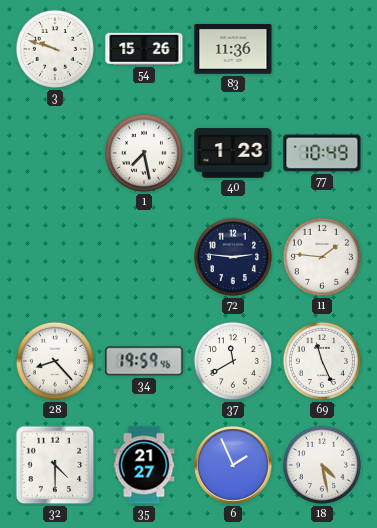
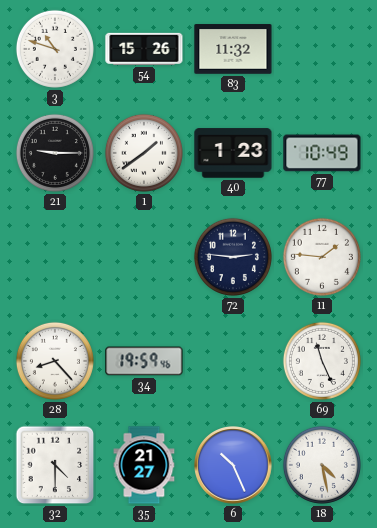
3: 9:48 -> 10:48 (55, 49)
83: 11:36 -> 11:32 (233, 49)
21: none -> 9:15 (55, 153)
1: 7:28 -> 1:39 (144, 153)
37: 11:40 -> none (233, 361)
6: 1:56 -> 10:26 (233, 465)
